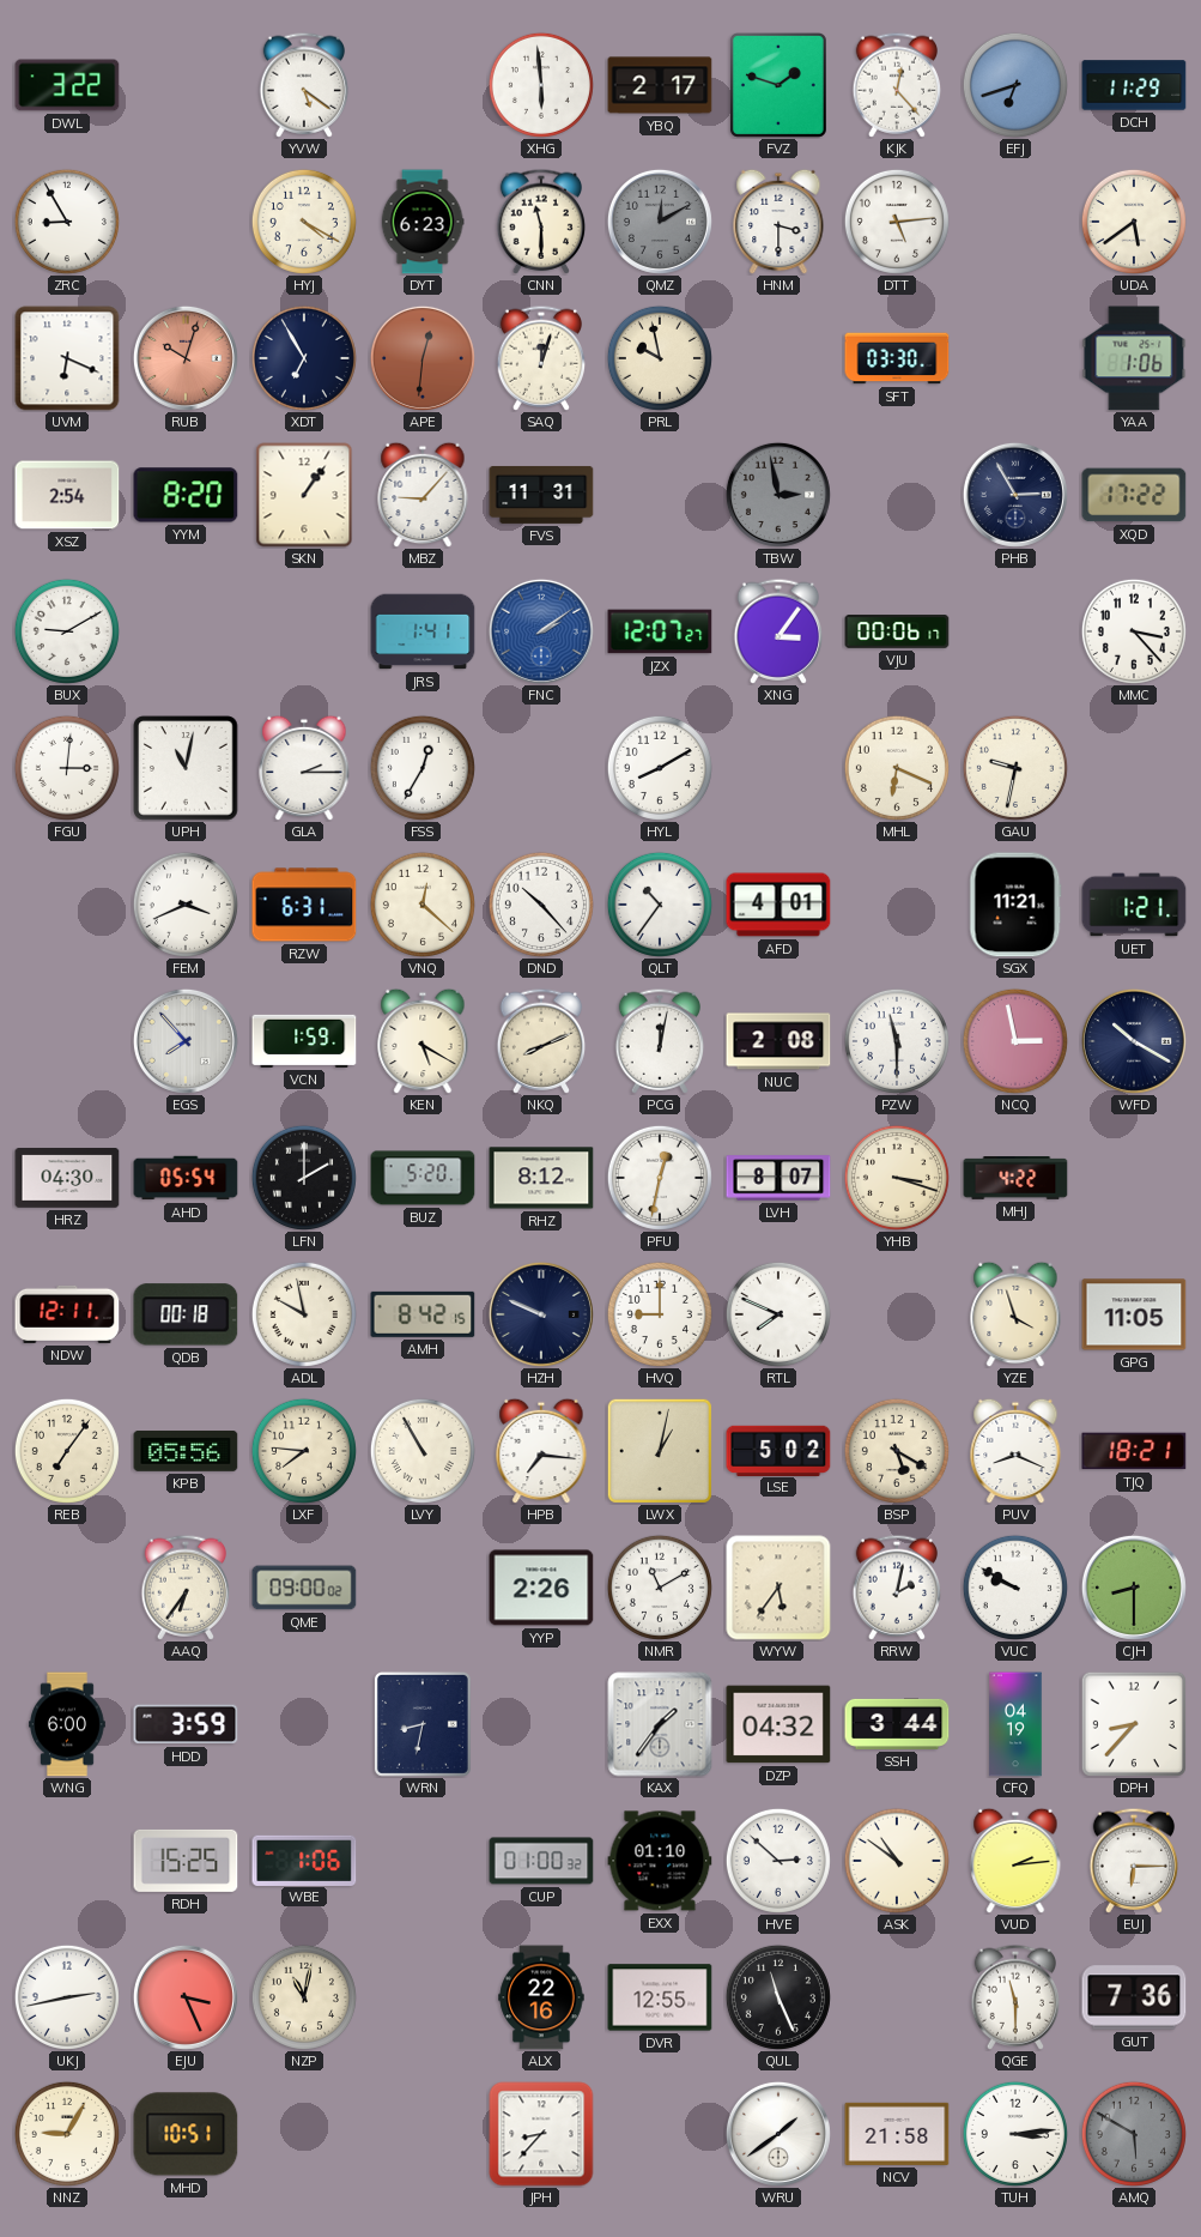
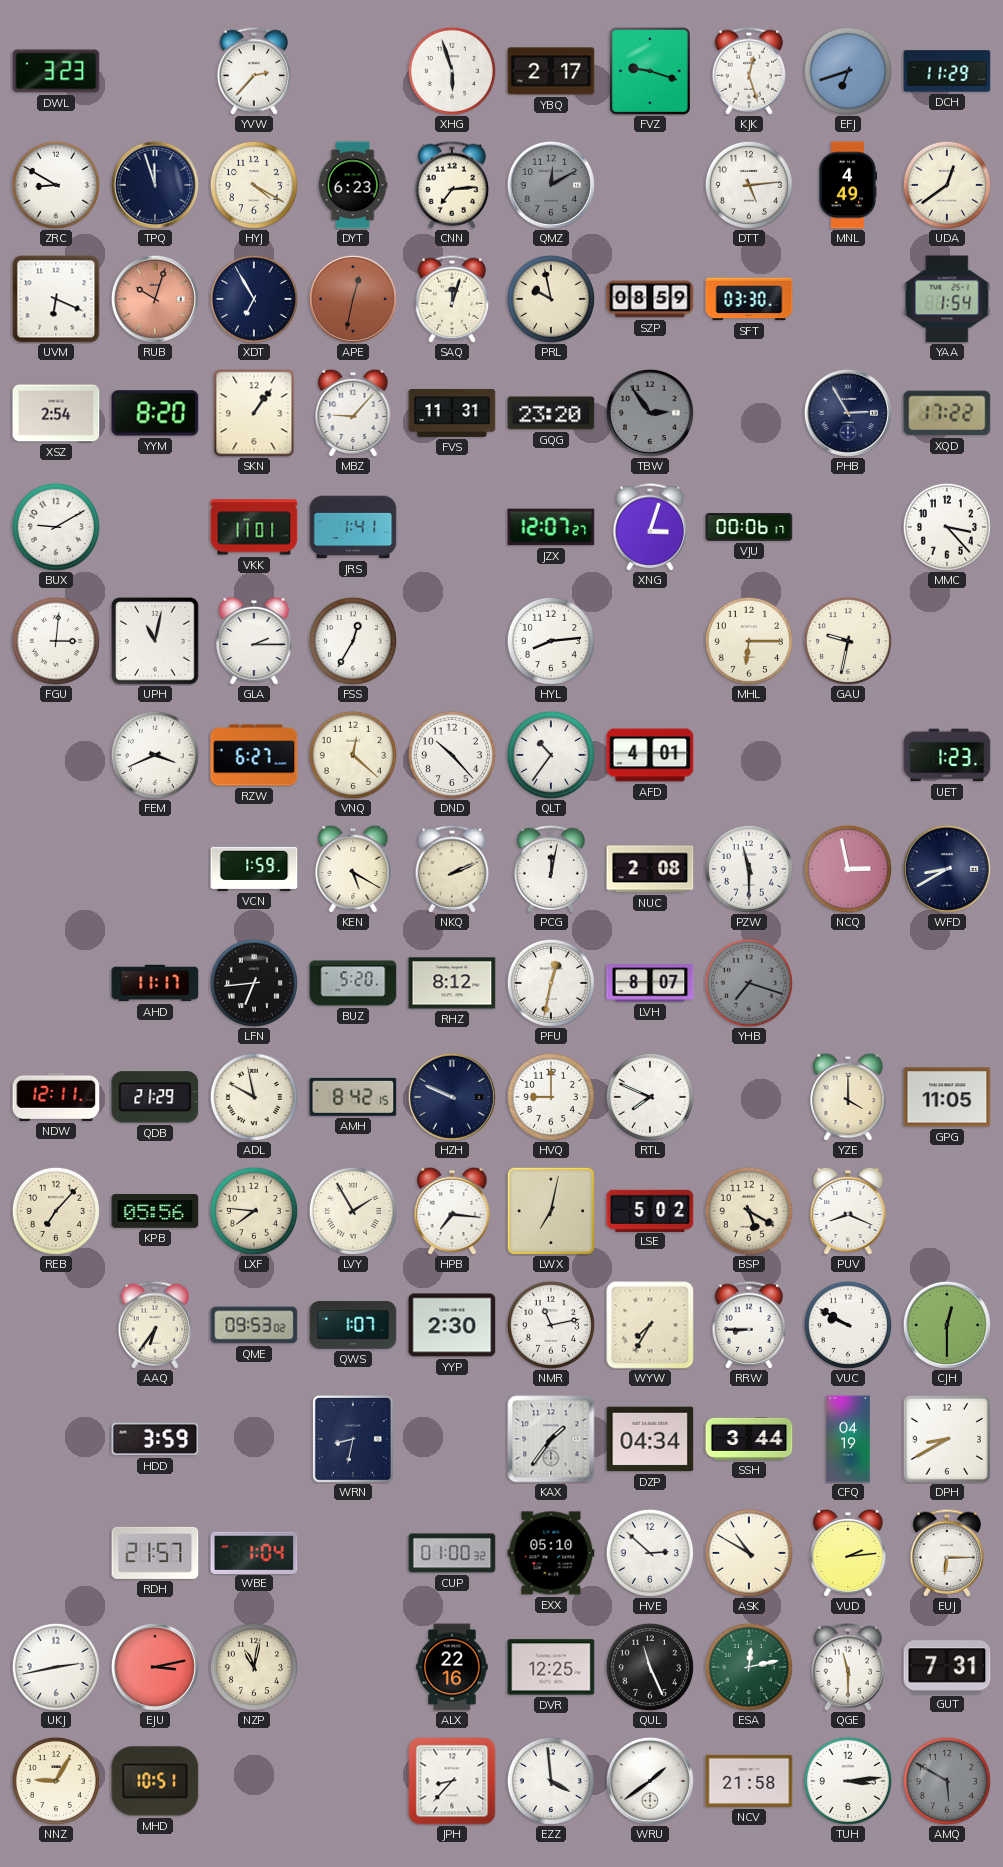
DWL: 3:22 -> 3:23 (56, 71)
YVW: 5:21 -> 2:37 (254, 71)
XHG: 5:59 -> 5:57 (452, 71)
FVZ: 1:48 -> 9:18 (650, 71)
KJK: 12:23 -> 12:27 (749, 71)
ZRC: 8:55 -> 8:50 (56, 185)
TPQ: none -> 11:57 (155, 185)
CNN: 11:30 -> 7:14 (452, 185)
HNM: 3:30 -> none (778, 222)
MNL: none -> 4:49 (848, 185)
UDA: 5:39 -> 12:39 (947, 185)
APE: 12:31 -> 12:32 (353, 299)
SZP: none -> 08:59 (650, 299)
YAA: 1:06 -> 1:54 (947, 299)
GQG: none -> 23:20 (551, 413)
TBW: 2:58 -> 2:54 (650, 413)
VKK: none -> 11:01 (254, 527)
FNC: 2:09 -> none (541, 631)
XNG: 3:06 -> 3:03 (650, 527)
HYL: 8:10 -> 8:14 (551, 641)
MHL: 6:19 -> 6:15 (749, 641)
RZW: 6:31 -> 6:27 (254, 755)
SGX: 11:21 -> none (1015, 905)
UET: 1:21 -> 1:23 (947, 755)
EGS: 7:53 -> none (186, 1041)
NKQ: 8:11 -> 2:11 (452, 869)
WFD: 10:20 -> 8:40 (947, 869)
HRZ: 04:30 -> none (67, 1179)
AHD: 05:54 -> 11:17 (155, 983)
LFN: 2:00 -> 6:44 (254, 983)
YHB: 3:18 -> 7:18 (749, 983)
YHB dial: cream -> grey (749, 983)
MHJ: 4:22 -> none (1015, 1179)
QDB: 00:18 -> 21:29 (155, 1097)
YZE: 3:57 -> 4:00 (848, 1097)
REB: 7:06 -> 7:07 (56, 1211)
LVY: 10:55 -> 1:55 (353, 1211)
LWX: 1:02 -> 7:02 (551, 1211)
TJQ: 18:21 -> none (1134, 1451)
QME: 09:00 -> 09:53 (254, 1325)
QWS: none -> 1:07 (353, 1325)
YYP: 2:26 -> 2:30 (452, 1325)
NMR: 11:10 -> 11:13 (551, 1325)
WYW: 5:36 -> 7:35 (650, 1325)
RRW: 2:02 -> 8:45 (749, 1325)
CJH: 8:30 -> 12:30 (947, 1325)
WNG: 6:00 -> none (67, 1724)
DZP: 04:32 -> 04:34 (650, 1439)
DPH: 8:37 -> 8:40 (947, 1439)
RDH: 15:25 -> 21:57 (155, 1553)
WBE: 1:06 -> 1:04 (254, 1552)
EXX: 01:10 -> 05:10 (551, 1553)
ASK: 10:51 -> 10:50 (749, 1553)
EJU: 3:26 -> 3:13 (155, 1667)
DVR: 12:55 -> 12:25 (551, 1667)
ESA: none -> 12:13 (749, 1667)
GUT: 7:36 -> 7:31 (947, 1667)
EZZ: none -> 3:59 (551, 1781)
